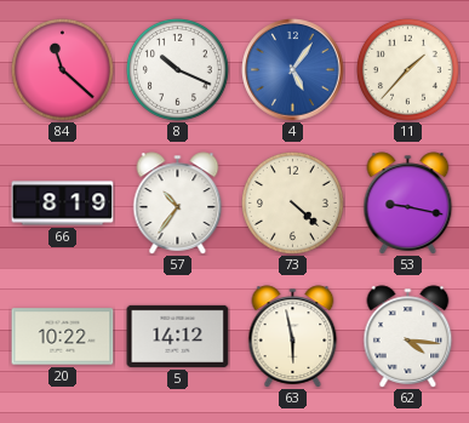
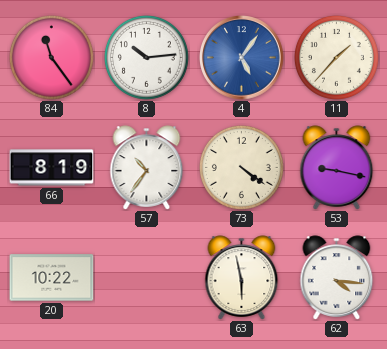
84: 11:22 -> 11:24 (51, 57)
8: 10:19 -> 10:14 (146, 57)
73: 4:22 -> 4:21 (241, 167)
5: 14:12 -> none (178, 336)
